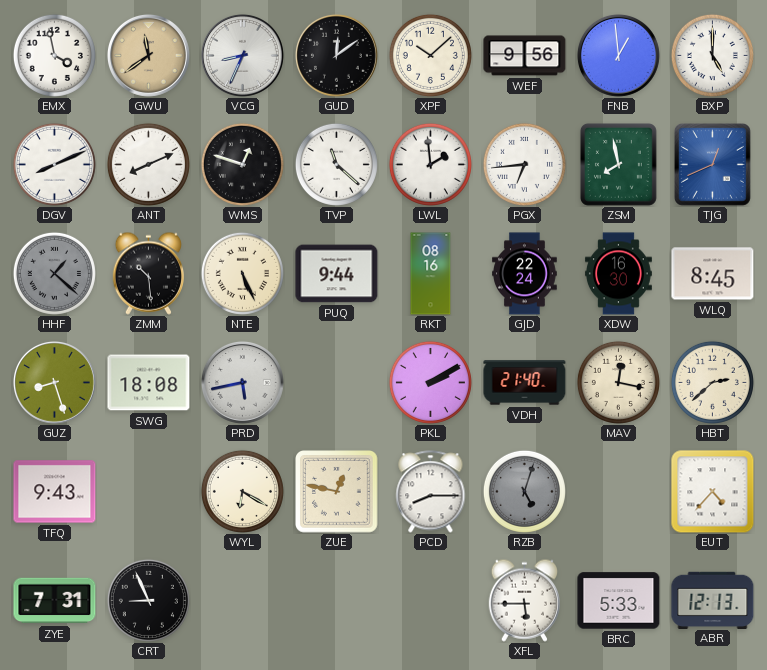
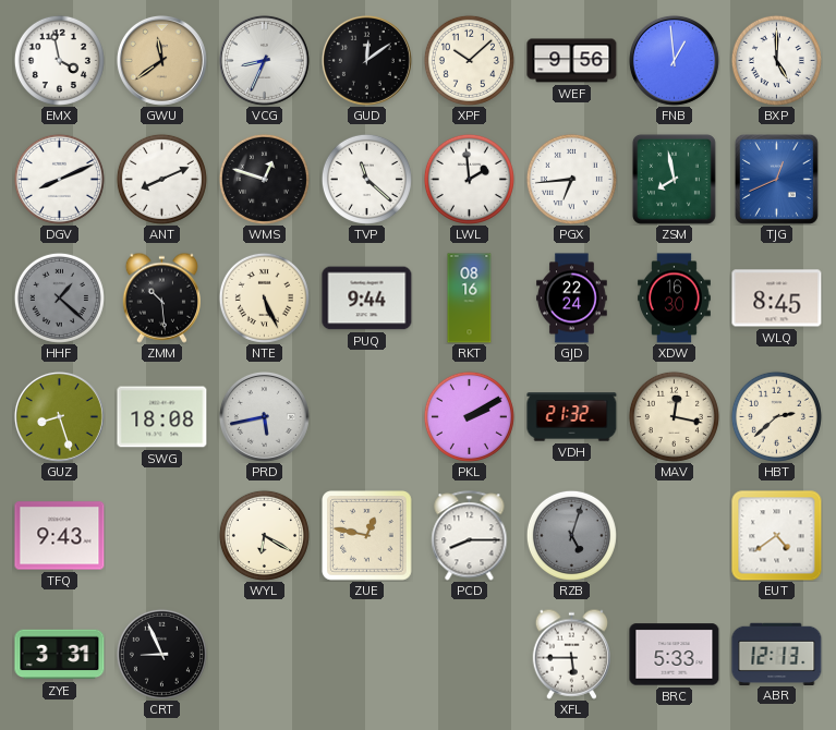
VDH: 21:40 -> 21:32 (572, 417)
EUT: 4:37 -> 4:39 (777, 536)
ZYE: 7:31 -> 3:31 (60, 655)
